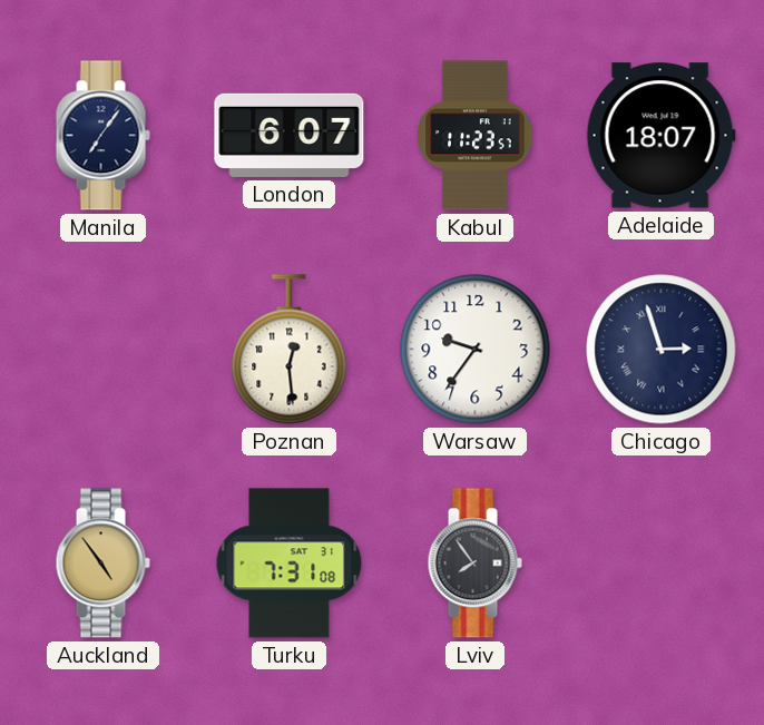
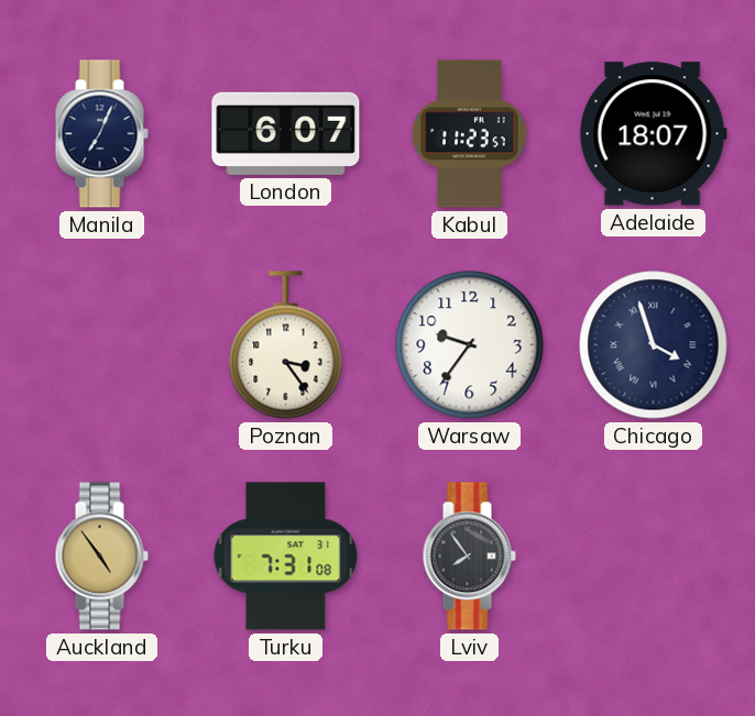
Manila: 7:06 -> 7:04 (101, 134)
Poznan: 12:29 -> 3:24 (286, 345)
Chicago: 2:57 -> 3:57 (654, 345)
